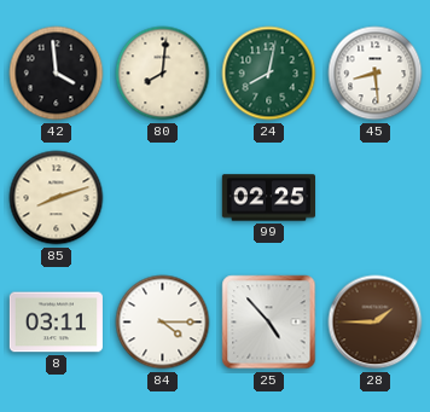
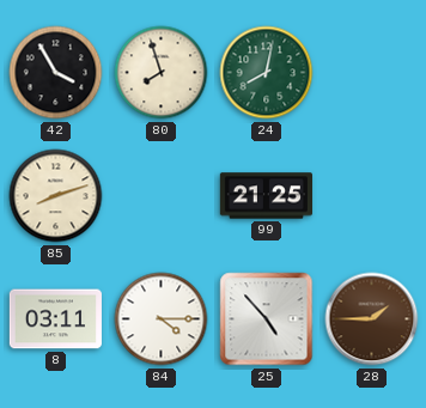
42: 3:59 -> 3:55 (56, 73)
80: 8:01 -> 7:57 (162, 73)
45: 8:29 -> none (376, 74)
99: 02:25 -> 21:25 (266, 196)
